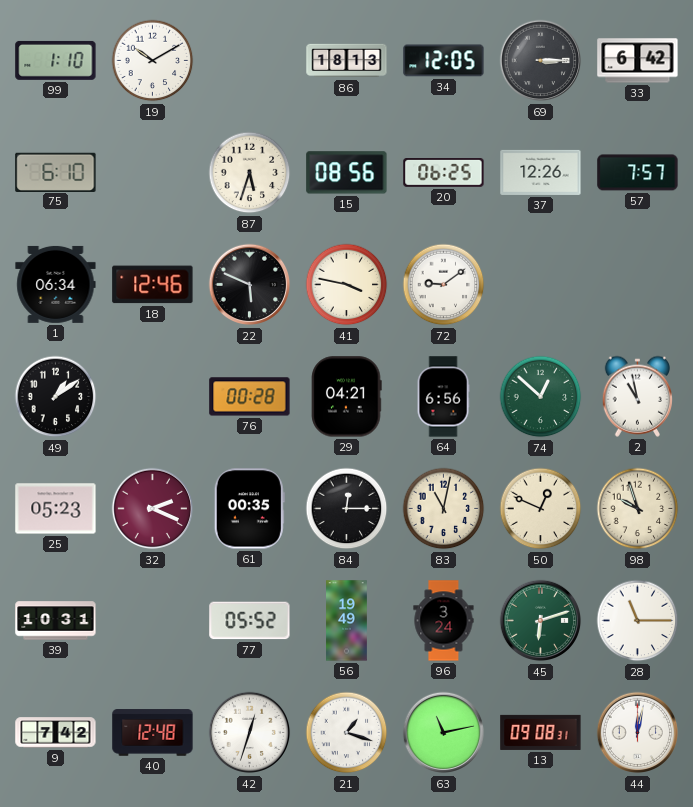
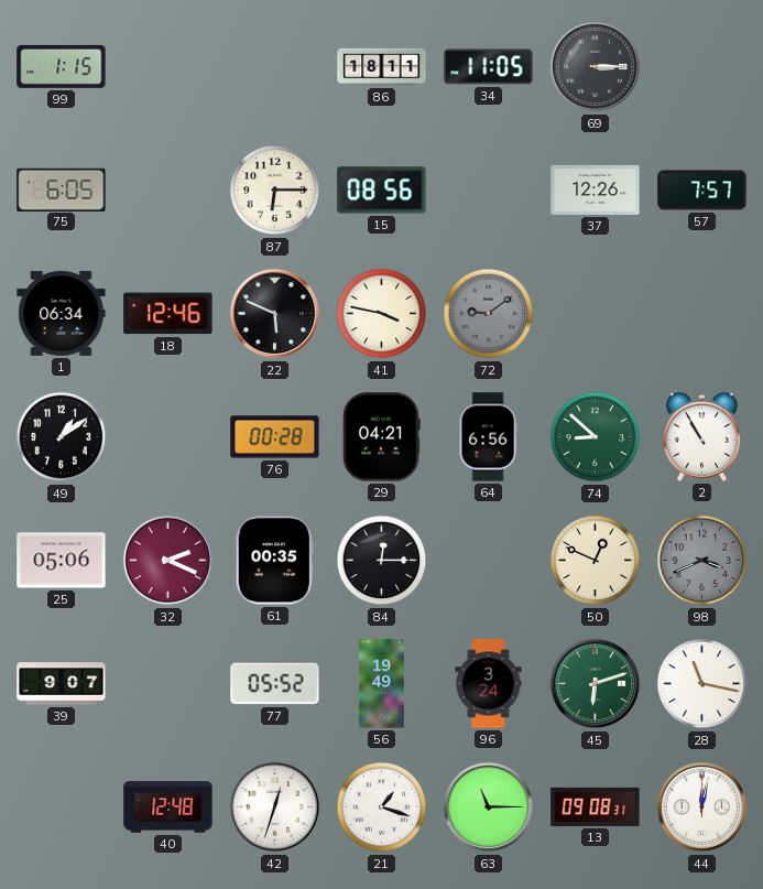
99: 1:10 -> 1:15 (62, 66)
19: 10:10 -> none (153, 61)
86: 18:13 -> 18:11 (382, 67)
34: 12:05 -> 11:05 (489, 67)
33: 6:42 -> none (638, 61)
75: 6:10 -> 6:05 (62, 189)
87: 5:33 -> 6:15 (275, 191)
20: 06:25 -> none (444, 173)
72 dial: white -> grey (489, 314)
74: 12:52 -> 8:52 (596, 437)
2: 10:58 -> 10:55 (701, 436)
25: 05:23 -> 05:06 (62, 561)
83: 11:02 -> none (444, 509)
98: 9:57 -> 3:41 (702, 561)
98 dial: cream -> grey (702, 561)
39: 10:31 -> 9:07 (62, 684)
28: 11:15 -> 11:17 (702, 684)
9: 7:42 -> none (56, 733)
63: 11:13 -> 11:15 (489, 807)
